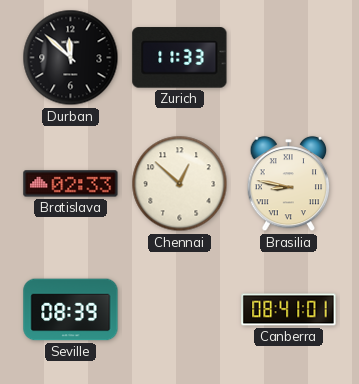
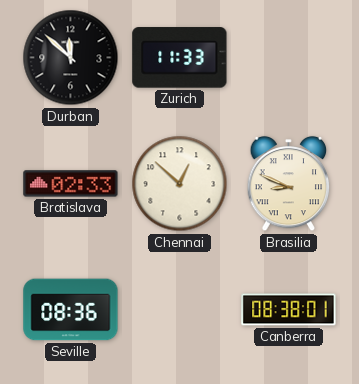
Brasilia: 8:47 -> 8:49 (289, 184)
Seville: 08:39 -> 08:36 (71, 310)
Canberra: 08:41 -> 08:38 (289, 310)
